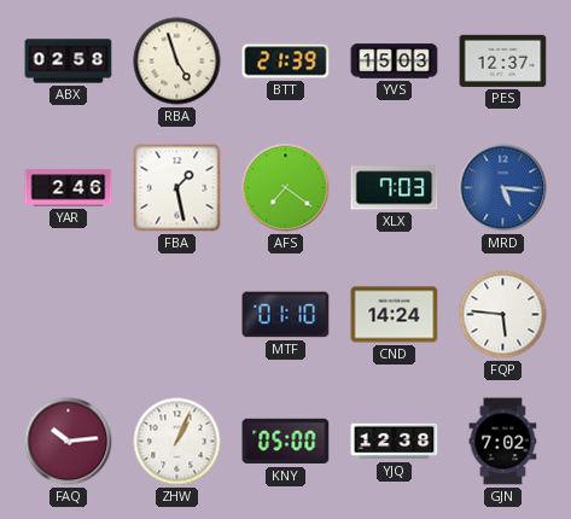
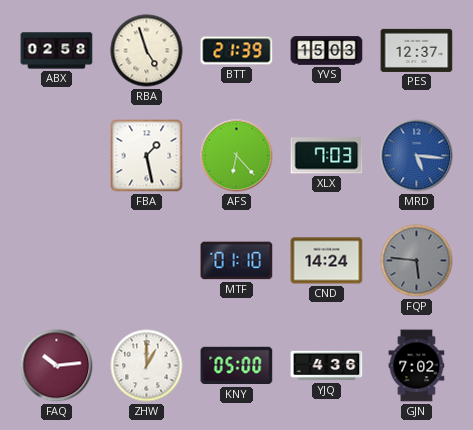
YAR: 2:46 -> none (69, 188)
AFS: 7:21 -> 6:23 (237, 156)
FQP dial: white -> grey (417, 261)
ZHW: 1:04 -> 1:00 (147, 366)
YJQ: 12:38 -> 4:36 (327, 366)
